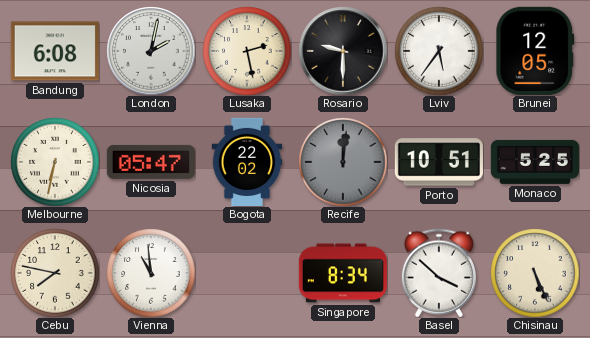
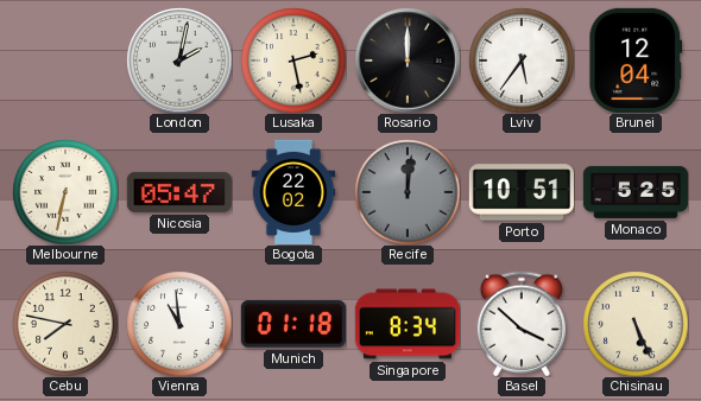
Bandung: 6:08 -> none (55, 51)
Rosario: 9:30 -> 12:00 (408, 61)
Brunei: 12:05 -> 12:04 (636, 61)
Munich: none -> 01:18 (293, 324)
